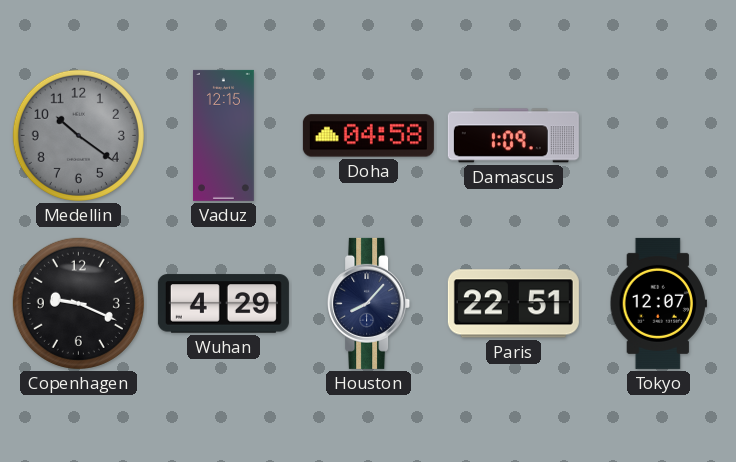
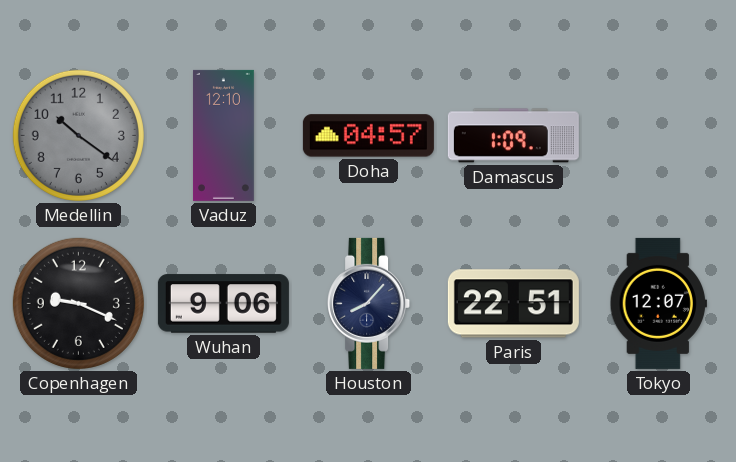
Vaduz: 12:15 -> 12:10 (224, 135)
Doha: 04:58 -> 04:57 (368, 136)
Wuhan: 4:29 -> 9:06 (223, 304)
